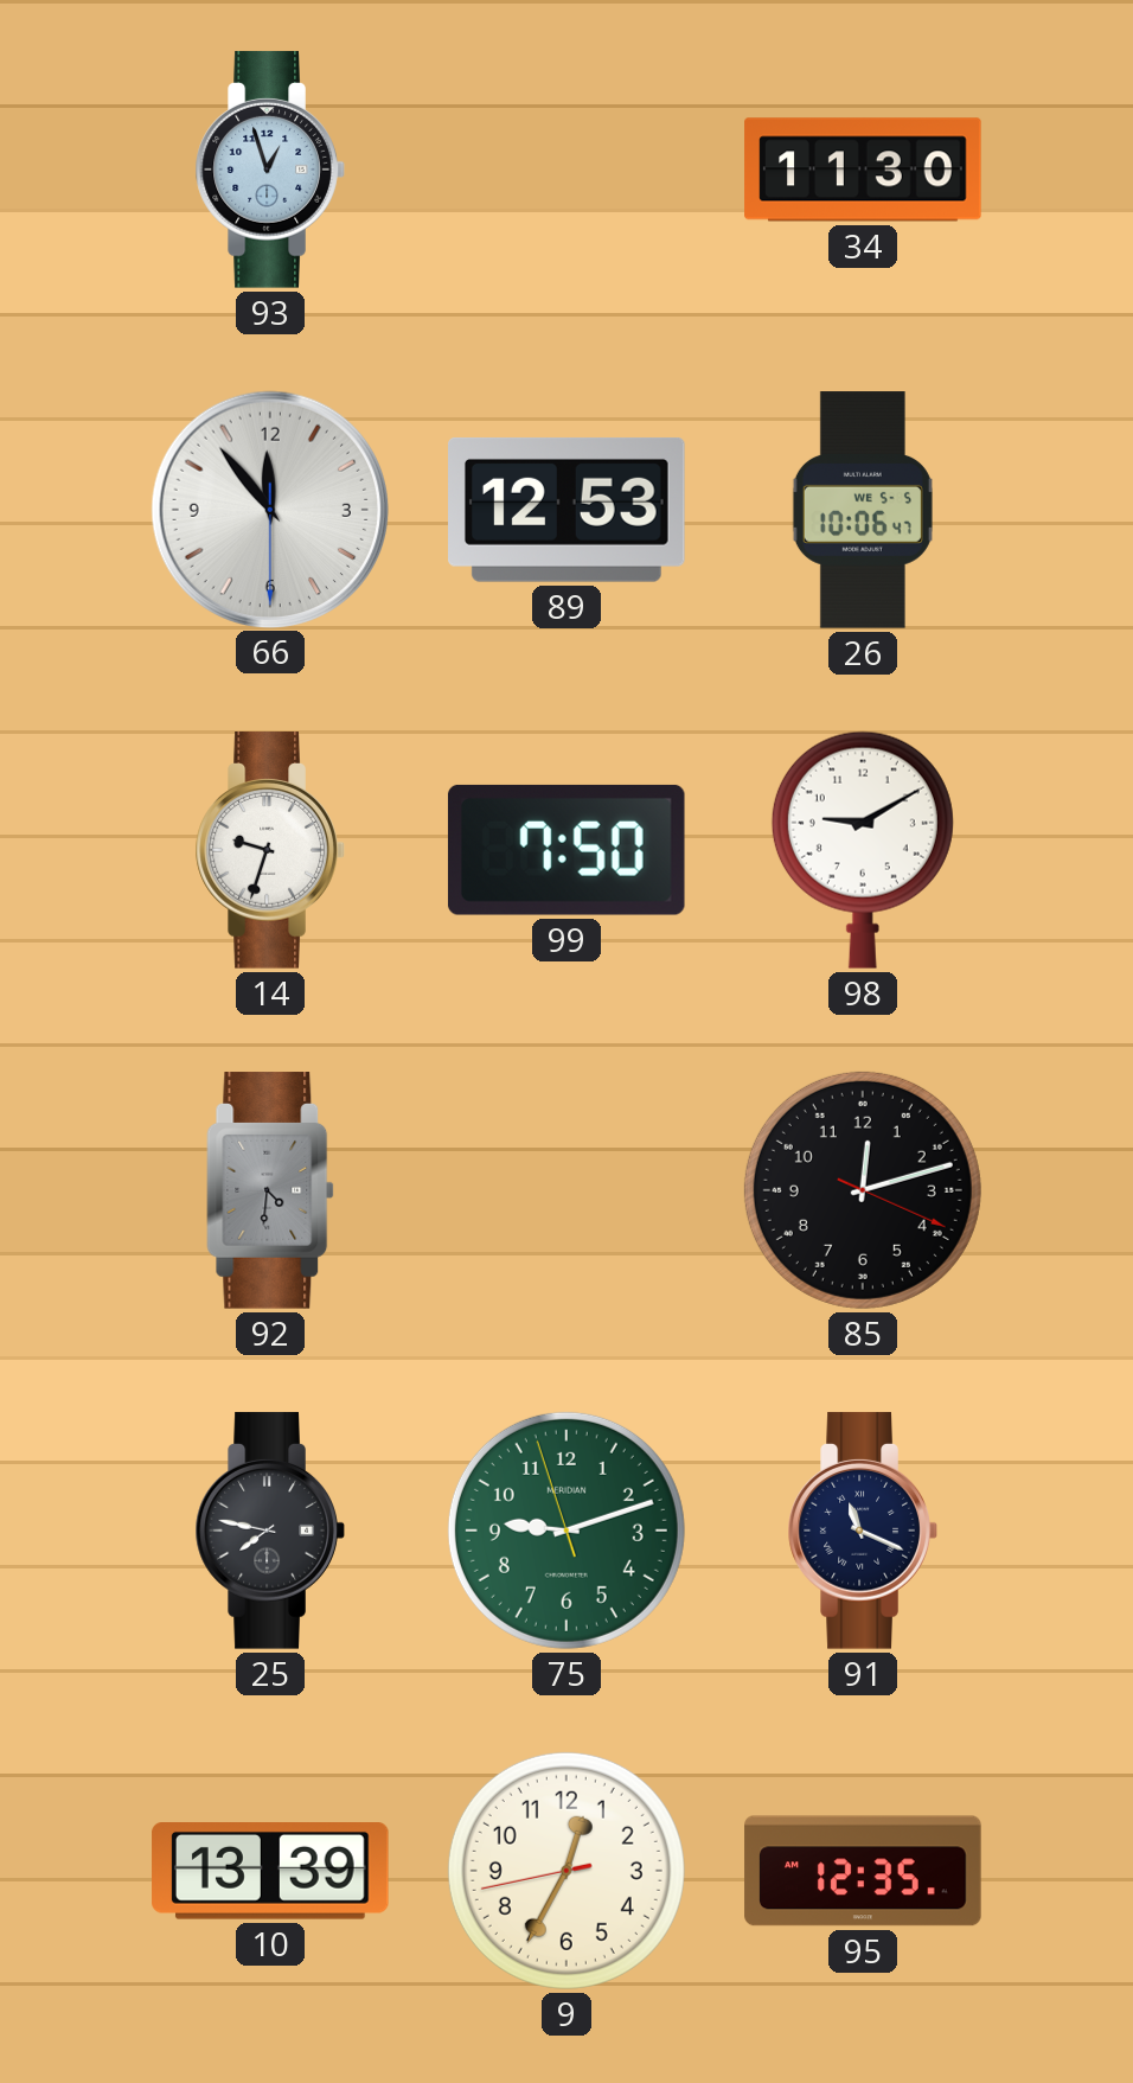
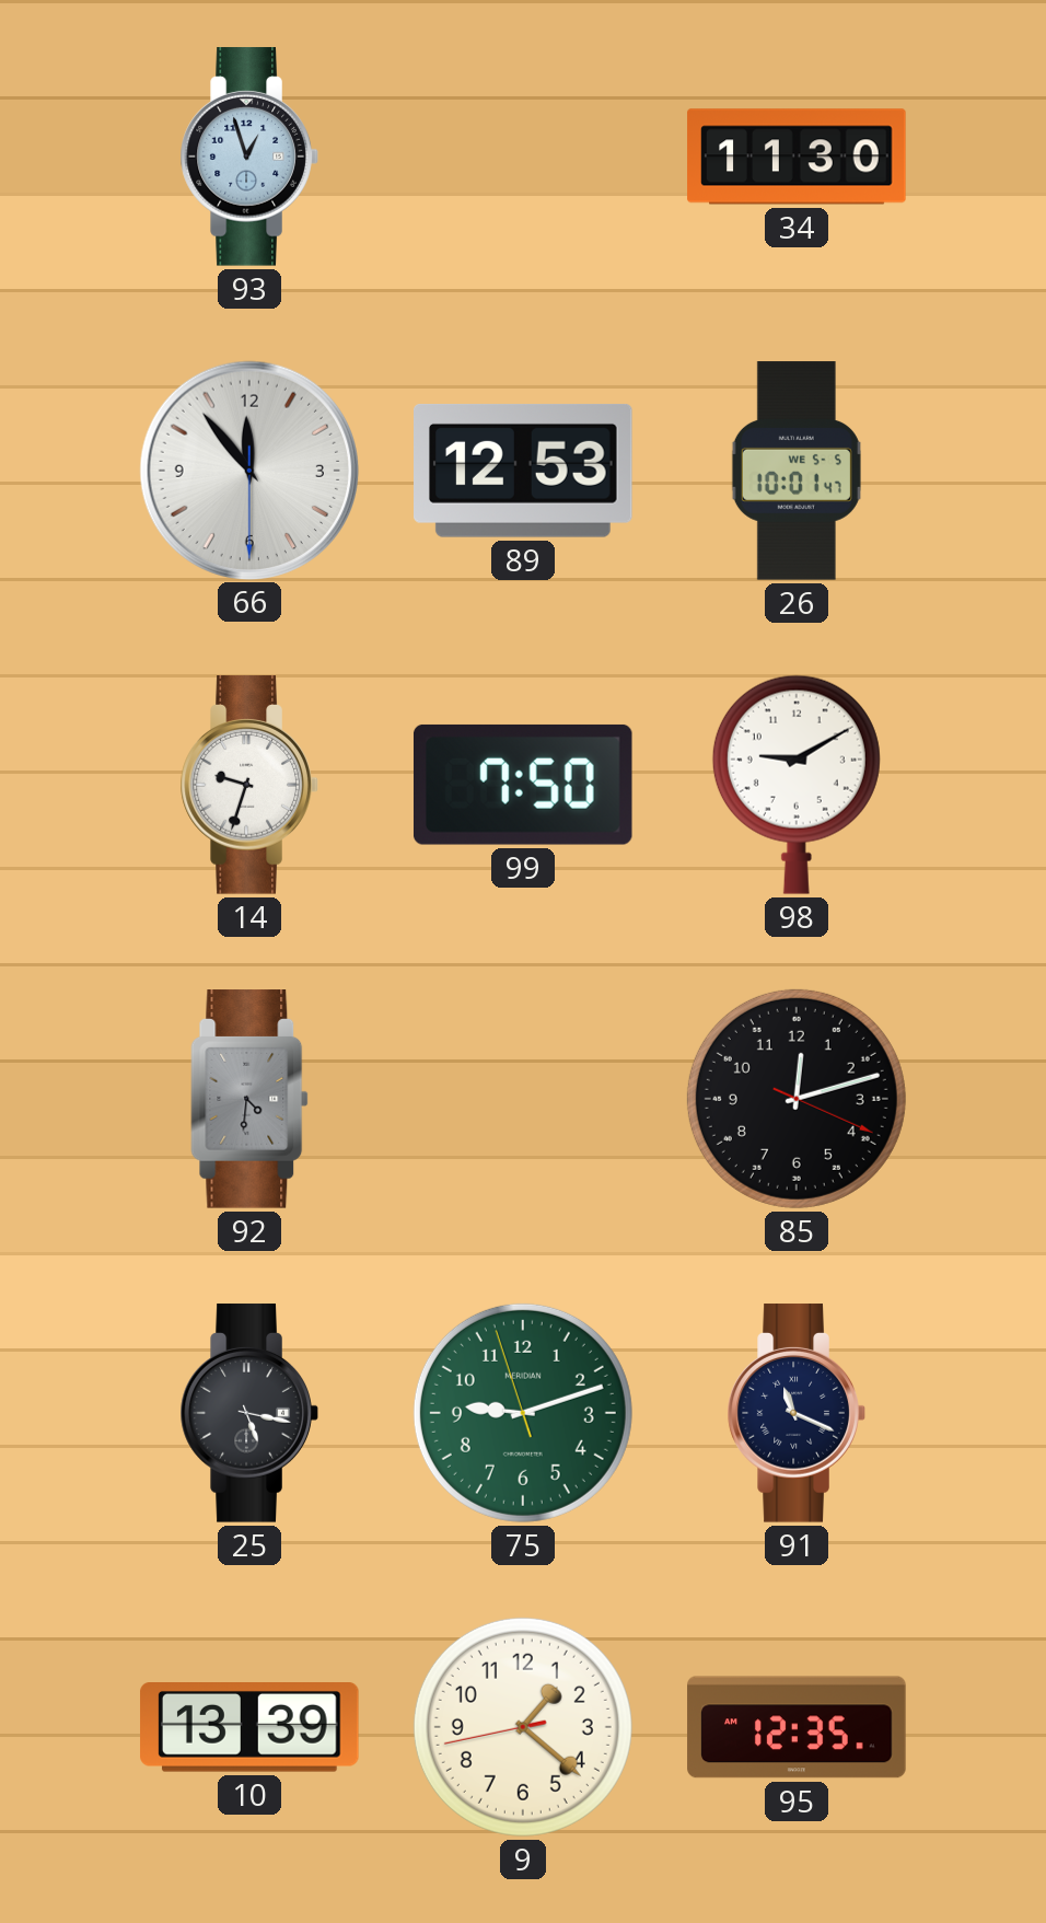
26: 10:06 -> 10:01 (797, 471)
25: 7:47 -> 5:17 (249, 1413)
9: 12:34 -> 1:21 (523, 1727)
